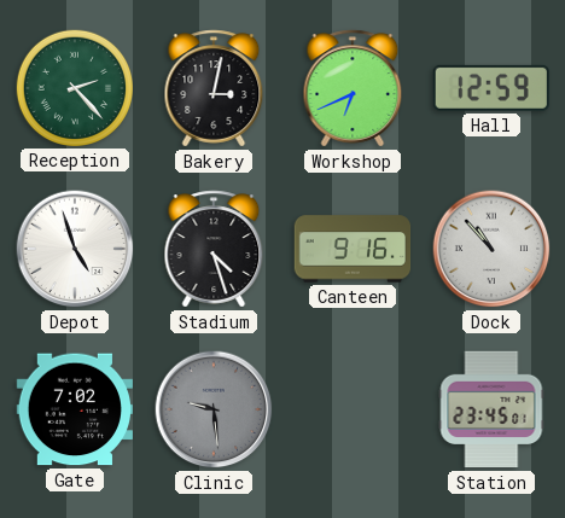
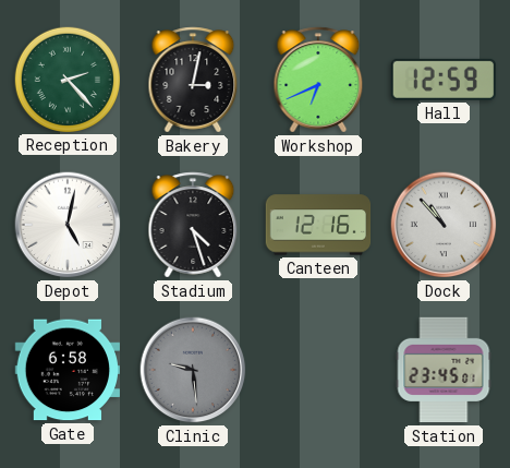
Depot: 4:57 -> 5:02 (68, 225)
Canteen: 9:16 -> 12:16 (318, 225)
Gate: 7:02 -> 6:58 (66, 370)
